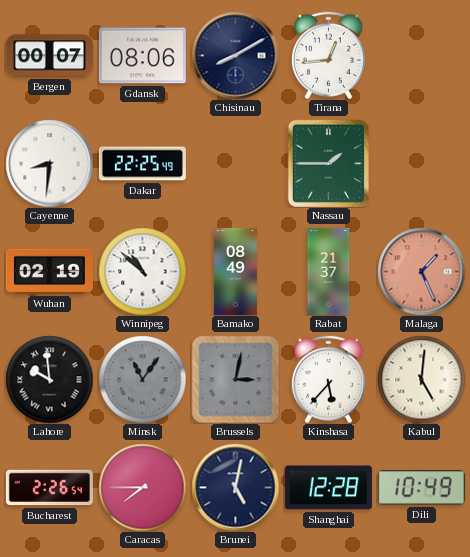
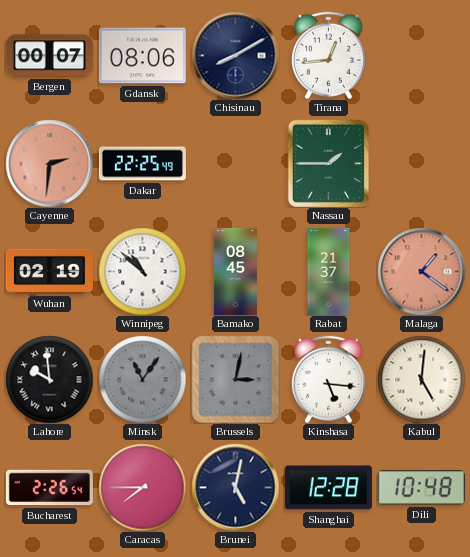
Cayenne: 8:31 -> 2:31 (49, 163)
Cayenne dial: white -> salmon (49, 163)
Bamako: 08:49 -> 08:45 (235, 271)
Malaga: 1:26 -> 1:21 (421, 271)
Kinshasa: 5:37 -> 5:16 (328, 379)
Dili: 10:49 -> 10:48 (421, 488)
